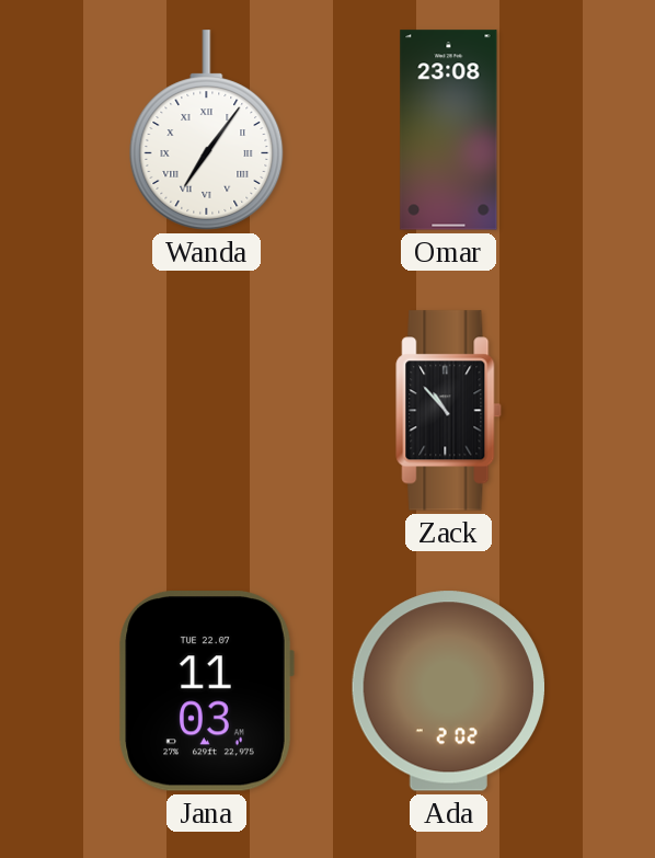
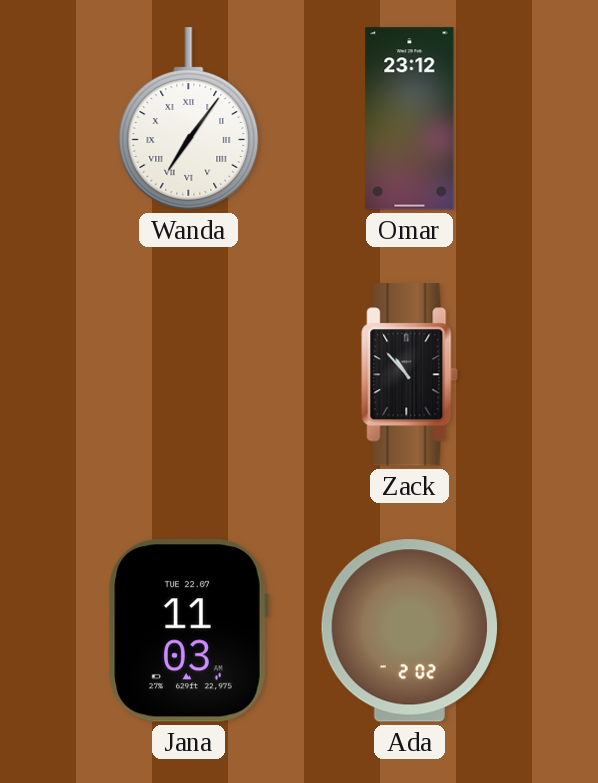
Omar: 23:08 -> 23:12 (410, 119)
